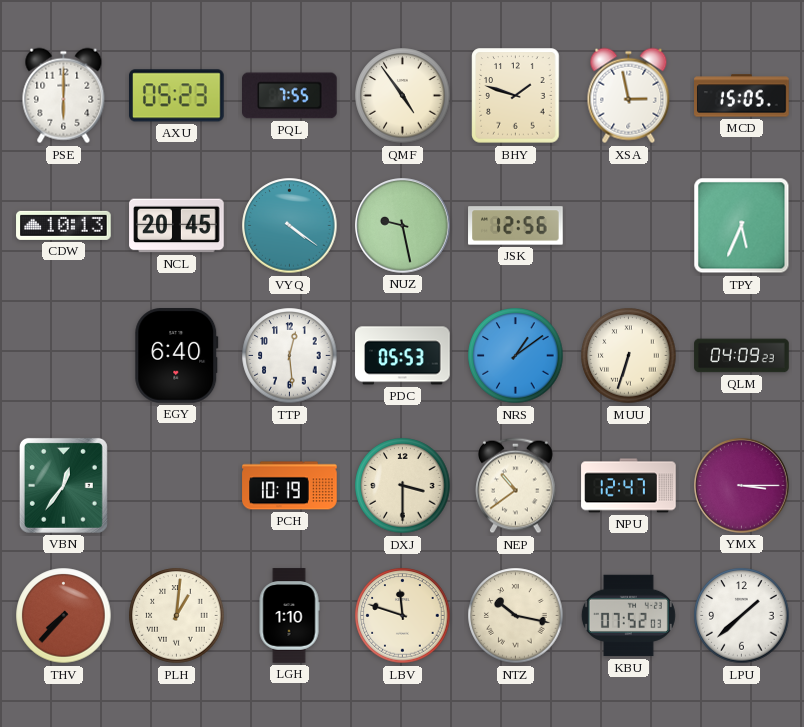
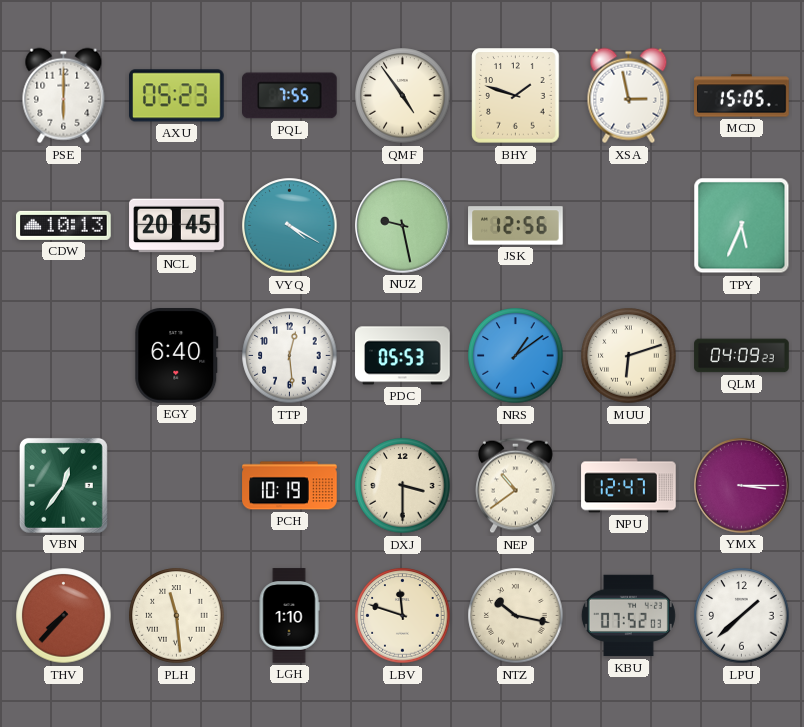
VYQ: 4:21 -> 4:20 (290, 226)
MUU: 6:33 -> 6:12 (629, 356)
PLH: 1:01 -> 11:29 (177, 616)
